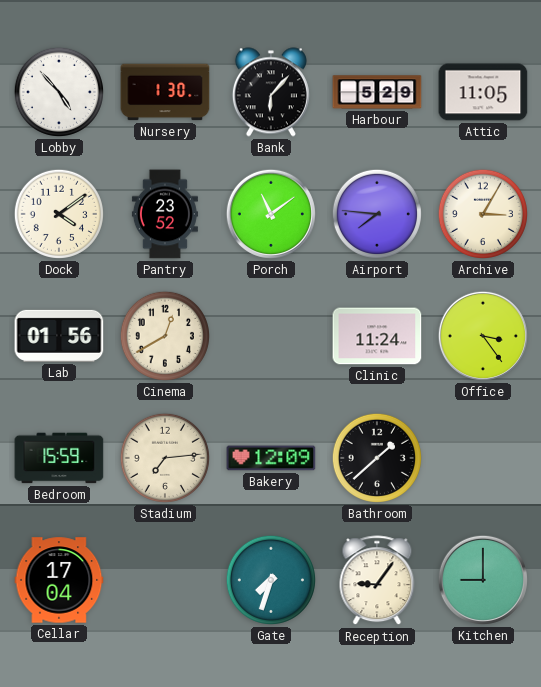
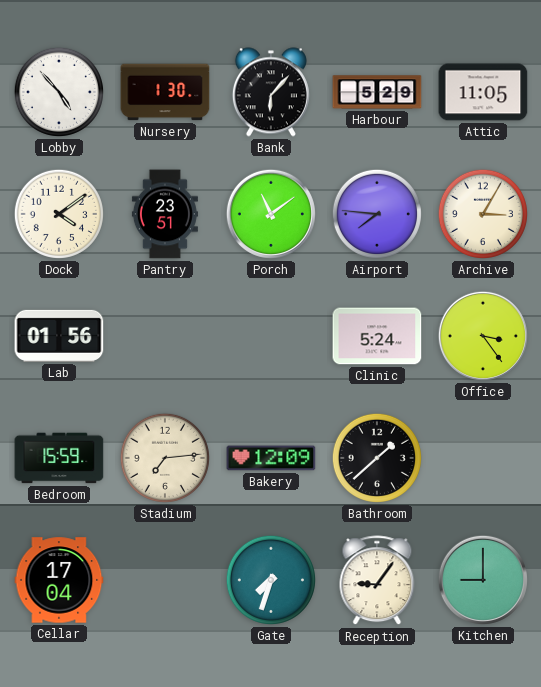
Pantry: 23:52 -> 23:51 (165, 214)
Cinema: 12:40 -> none (165, 336)
Clinic: 11:24 -> 5:24 (377, 336)
